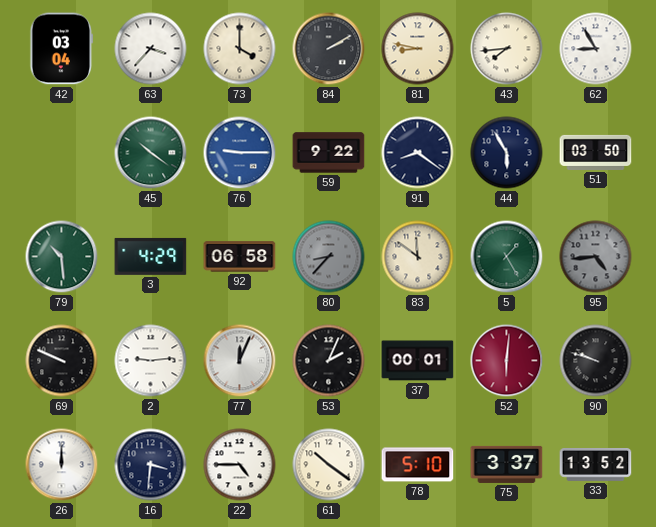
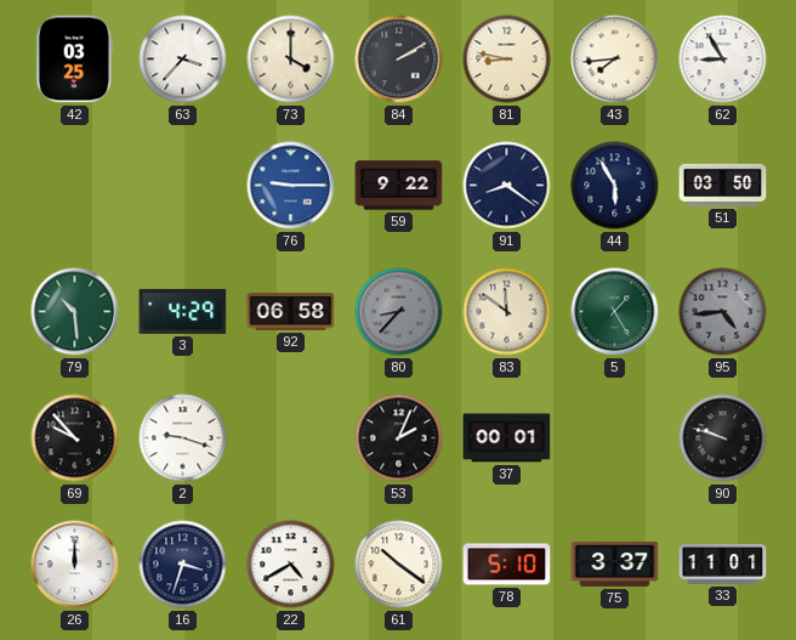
42: 03:04 -> 03:25 (75, 60)
45: 10:21 -> none (151, 153)
69: 9:49 -> 9:53 (75, 438)
2: 9:14 -> 9:18 (183, 438)
77: 12:04 -> none (240, 361)
52: 6:01 -> none (507, 361)
16: 3:31 -> 3:33 (183, 565)
22: 4:45 -> 4:40 (291, 565)
33: 13:52 -> 11:01 (723, 565)
